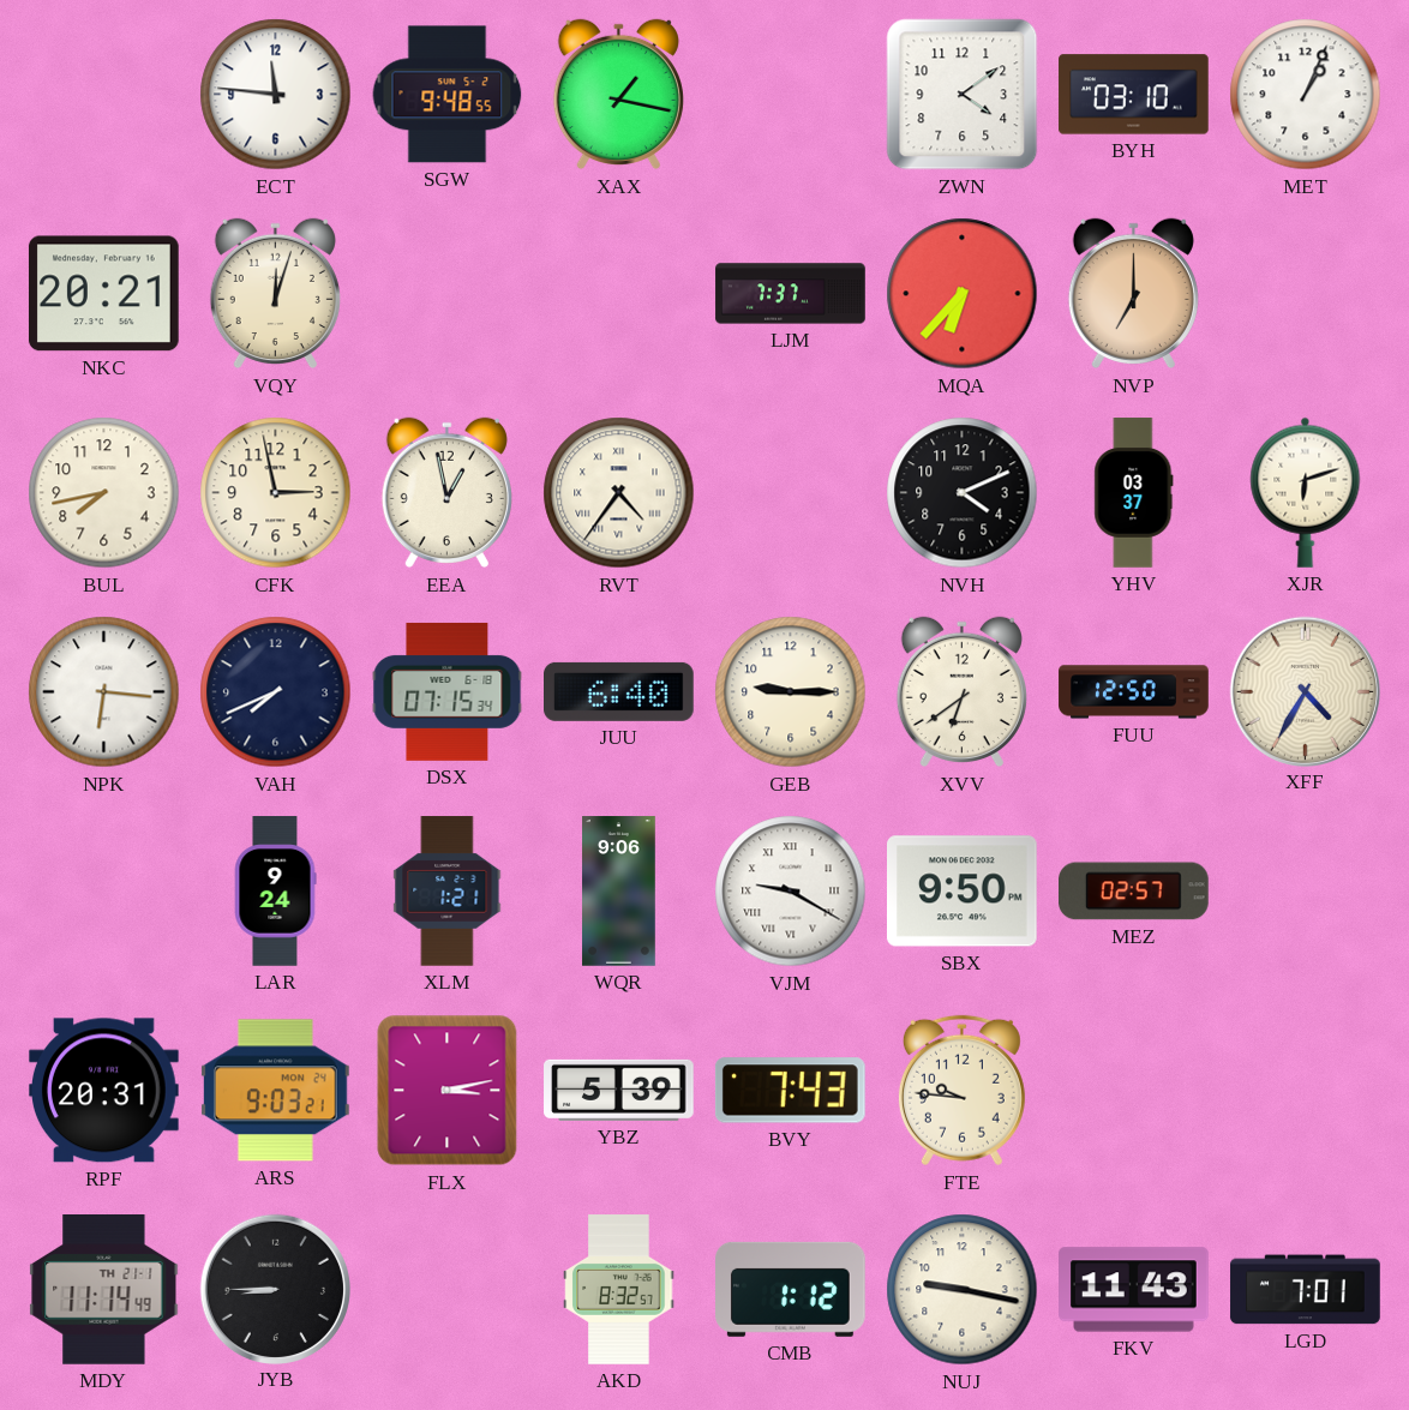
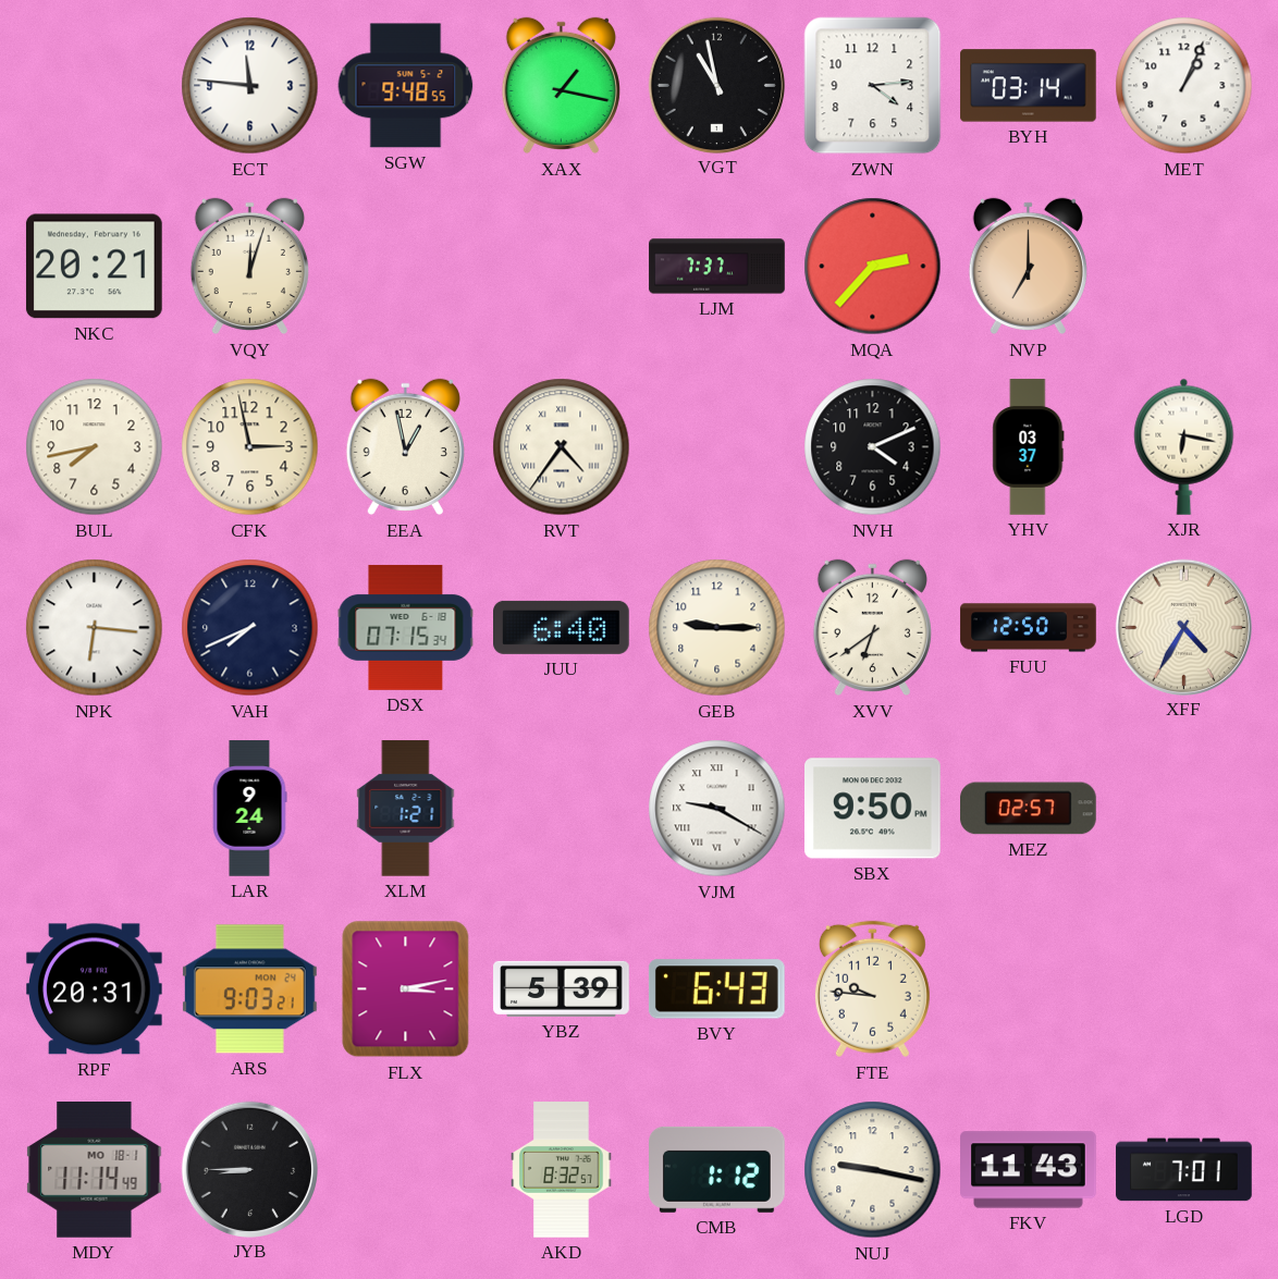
VGT: none -> 10:58 (716, 85)
ZWN: 4:09 -> 4:14 (873, 86)
BYH: 03:10 -> 03:14 (1029, 86)
MQA: 6:37 -> 2:37 (873, 267)
XJR: 6:12 -> 6:17 (1184, 446)
WQR: 9:06 -> none (619, 892)
BVY: 7:43 -> 6:43 (716, 989)
MDY date: TH 21-1 -> MO 18-1 (95, 1170)
